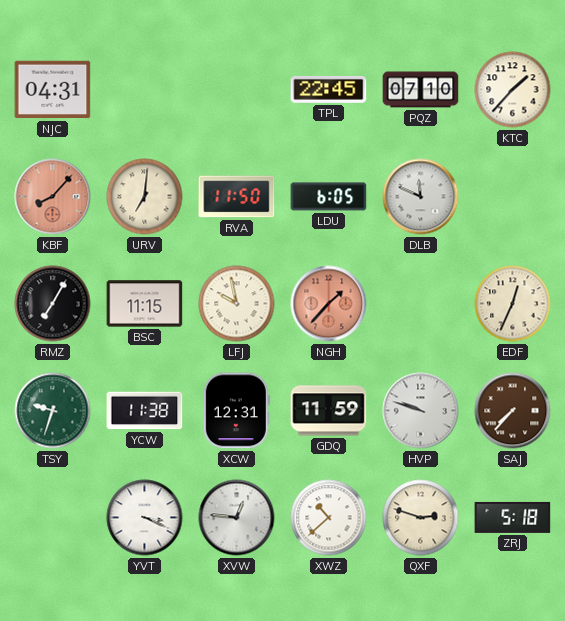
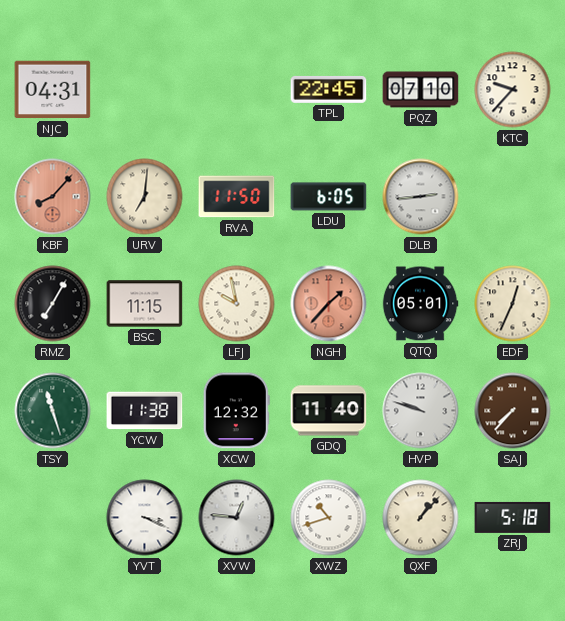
KTC: 1:37 -> 9:37 (513, 90)
DLB: 11:49 -> 2:44 (421, 197)
QTQ: none -> 05:01 (420, 304)
TSY: 9:33 -> 11:27 (53, 411)
XCW: 12:31 -> 12:32 (236, 411)
GDQ: 11:59 -> 11:40 (329, 411)
XWZ: 10:38 -> 10:42 (329, 518)
QXF: 2:48 -> 1:07 (421, 518)
